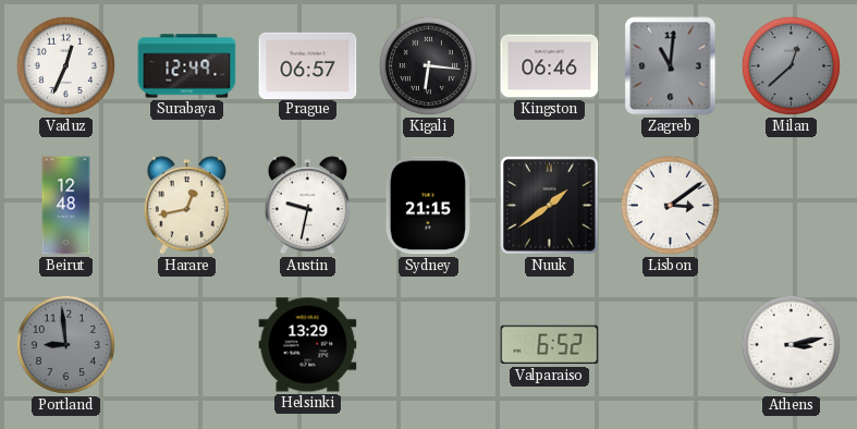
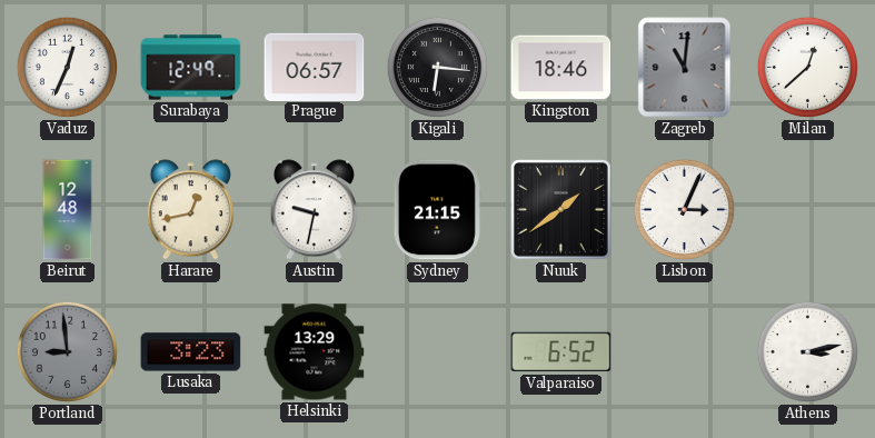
Kingston: 06:46 -> 18:46 (561, 68)
Milan dial: grey -> white (807, 67)
Lisbon: 3:09 -> 3:04 (684, 209)
Lusaka: none -> 3:23 (191, 352)
